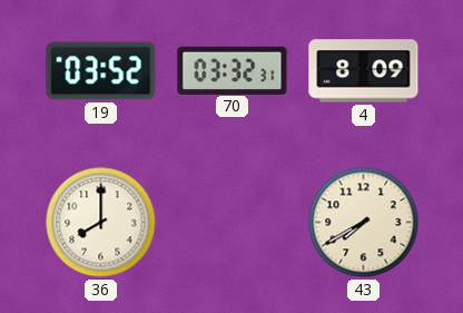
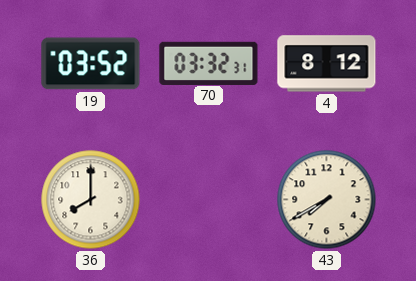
4: 8:09 -> 8:12 (327, 64)
